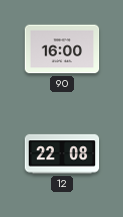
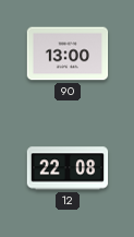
90: 16:00 -> 13:00 (68, 54)
